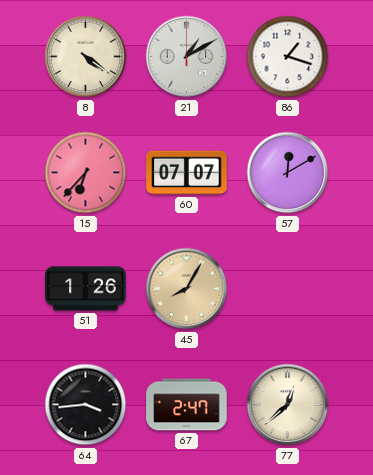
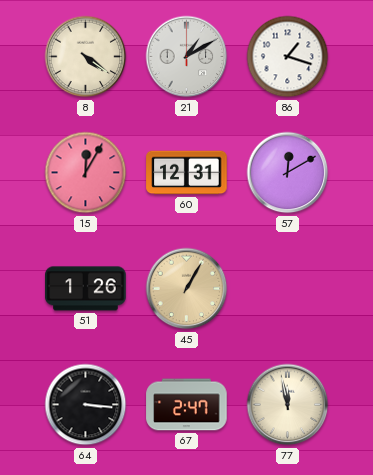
15: 6:37 -> 12:05 (86, 173)
60: 07:07 -> 12:31 (187, 173)
45: 8:05 -> 1:05 (187, 289)
64: 3:44 -> 3:16 (86, 405)
77: 12:38 -> 11:58 (288, 405)
